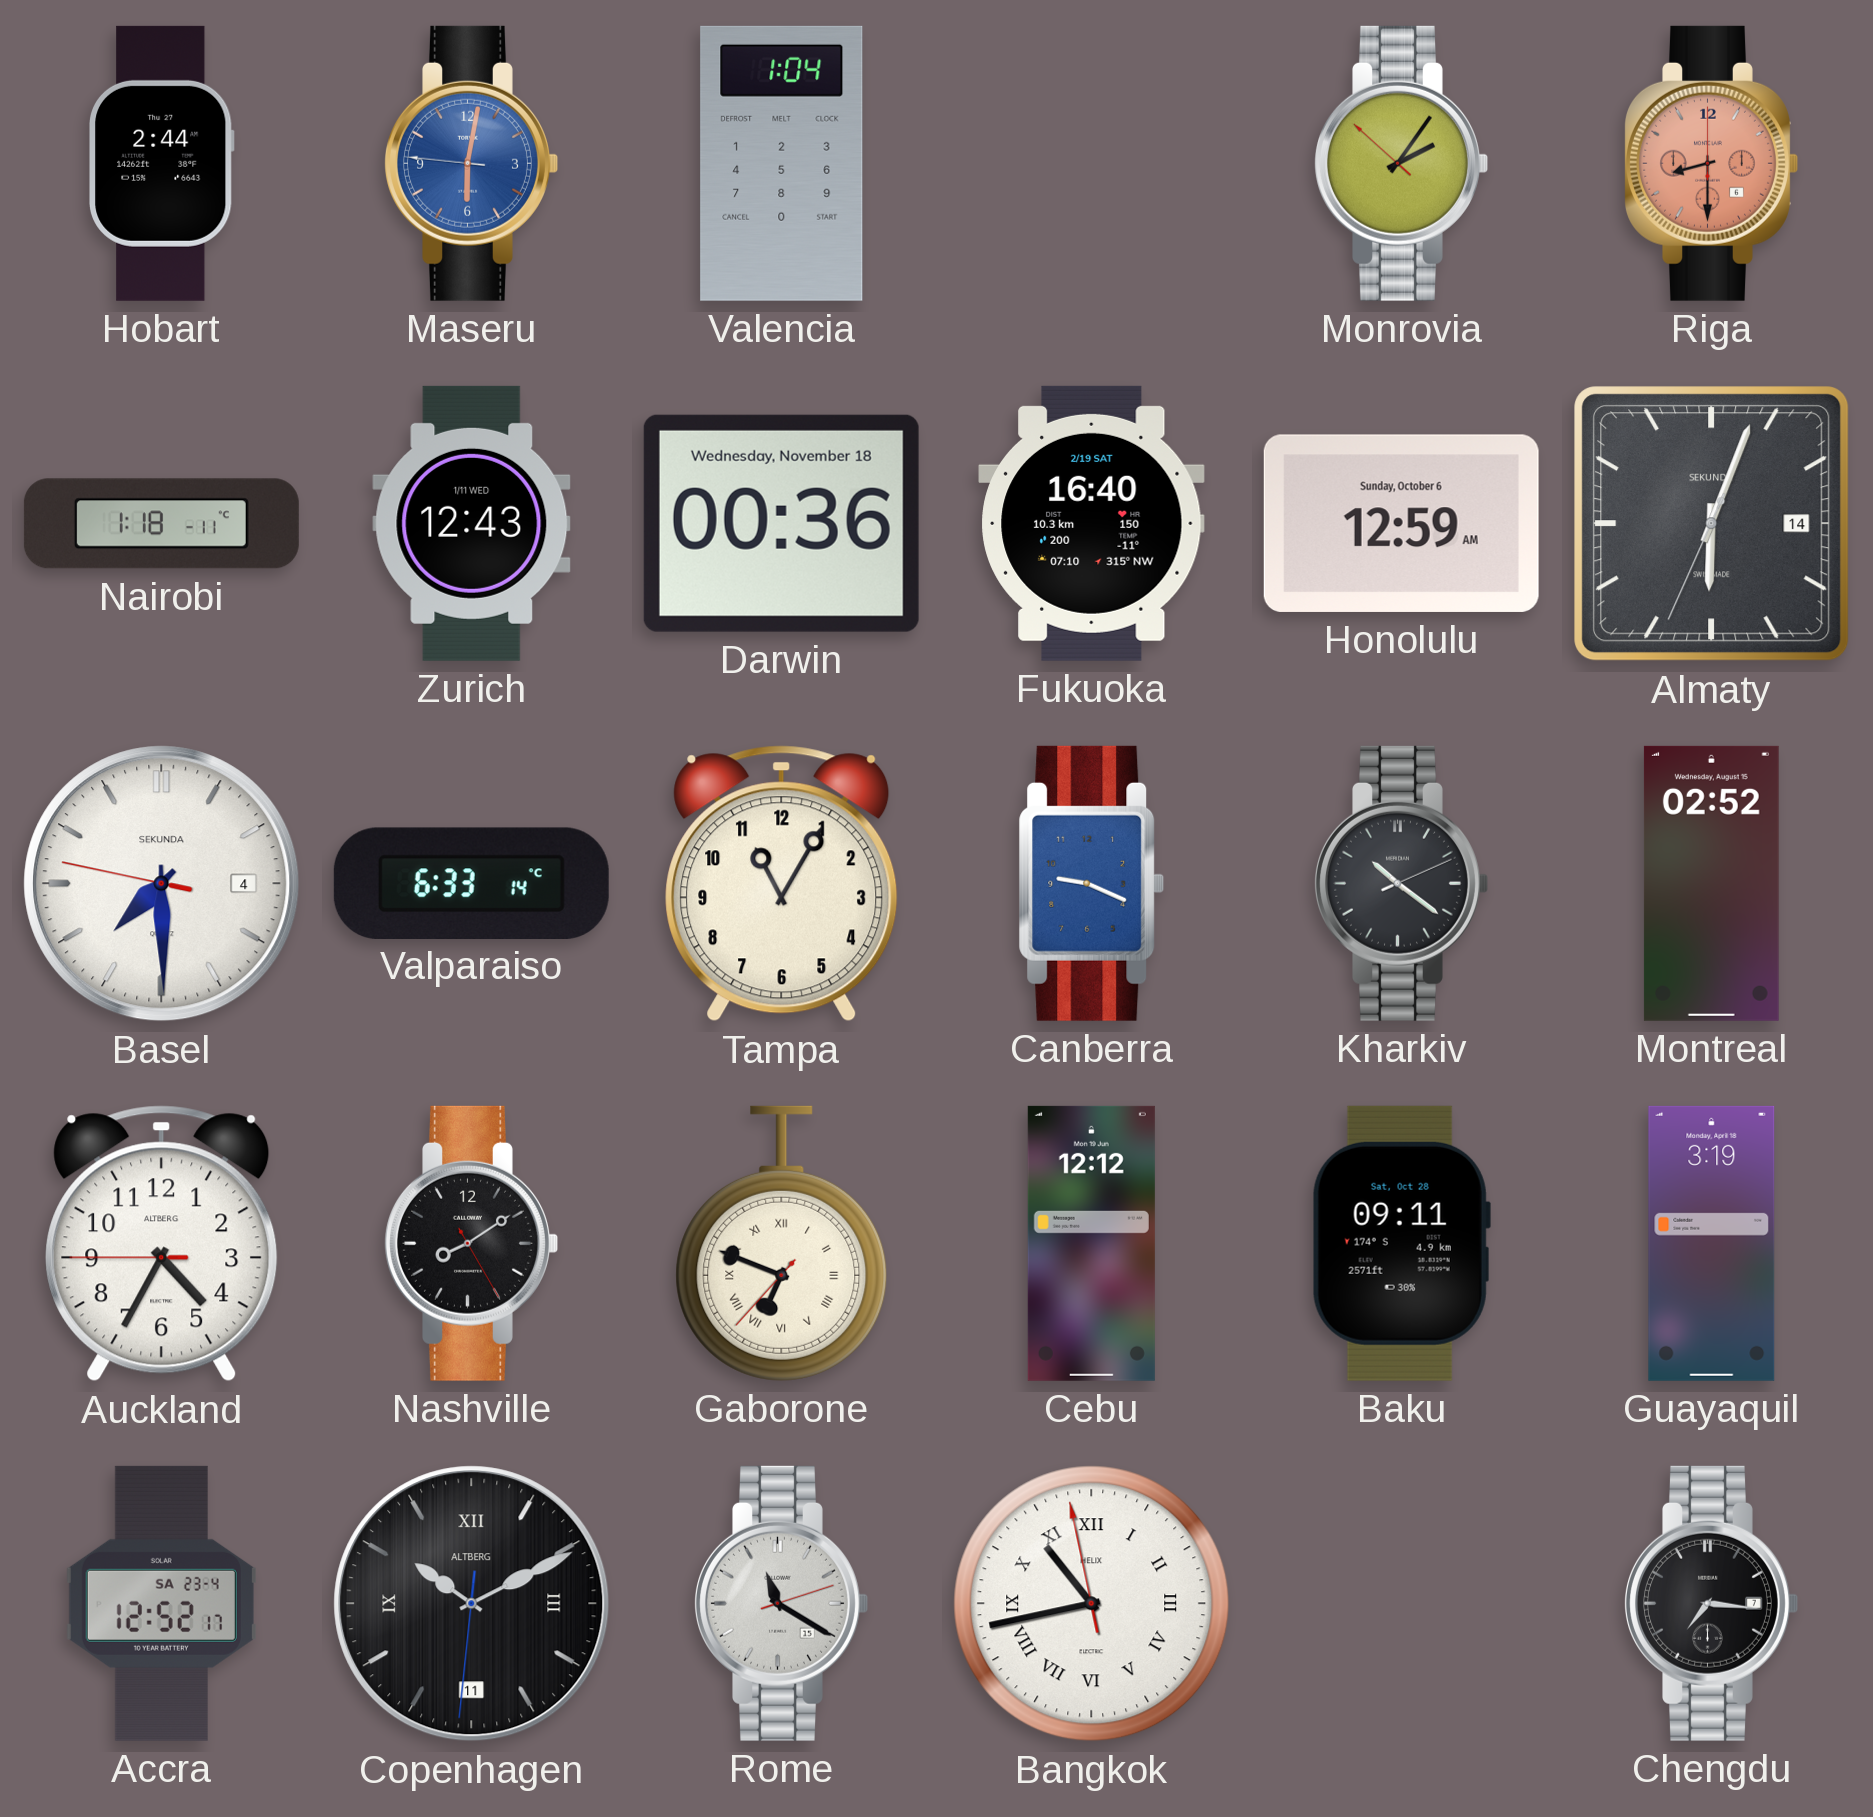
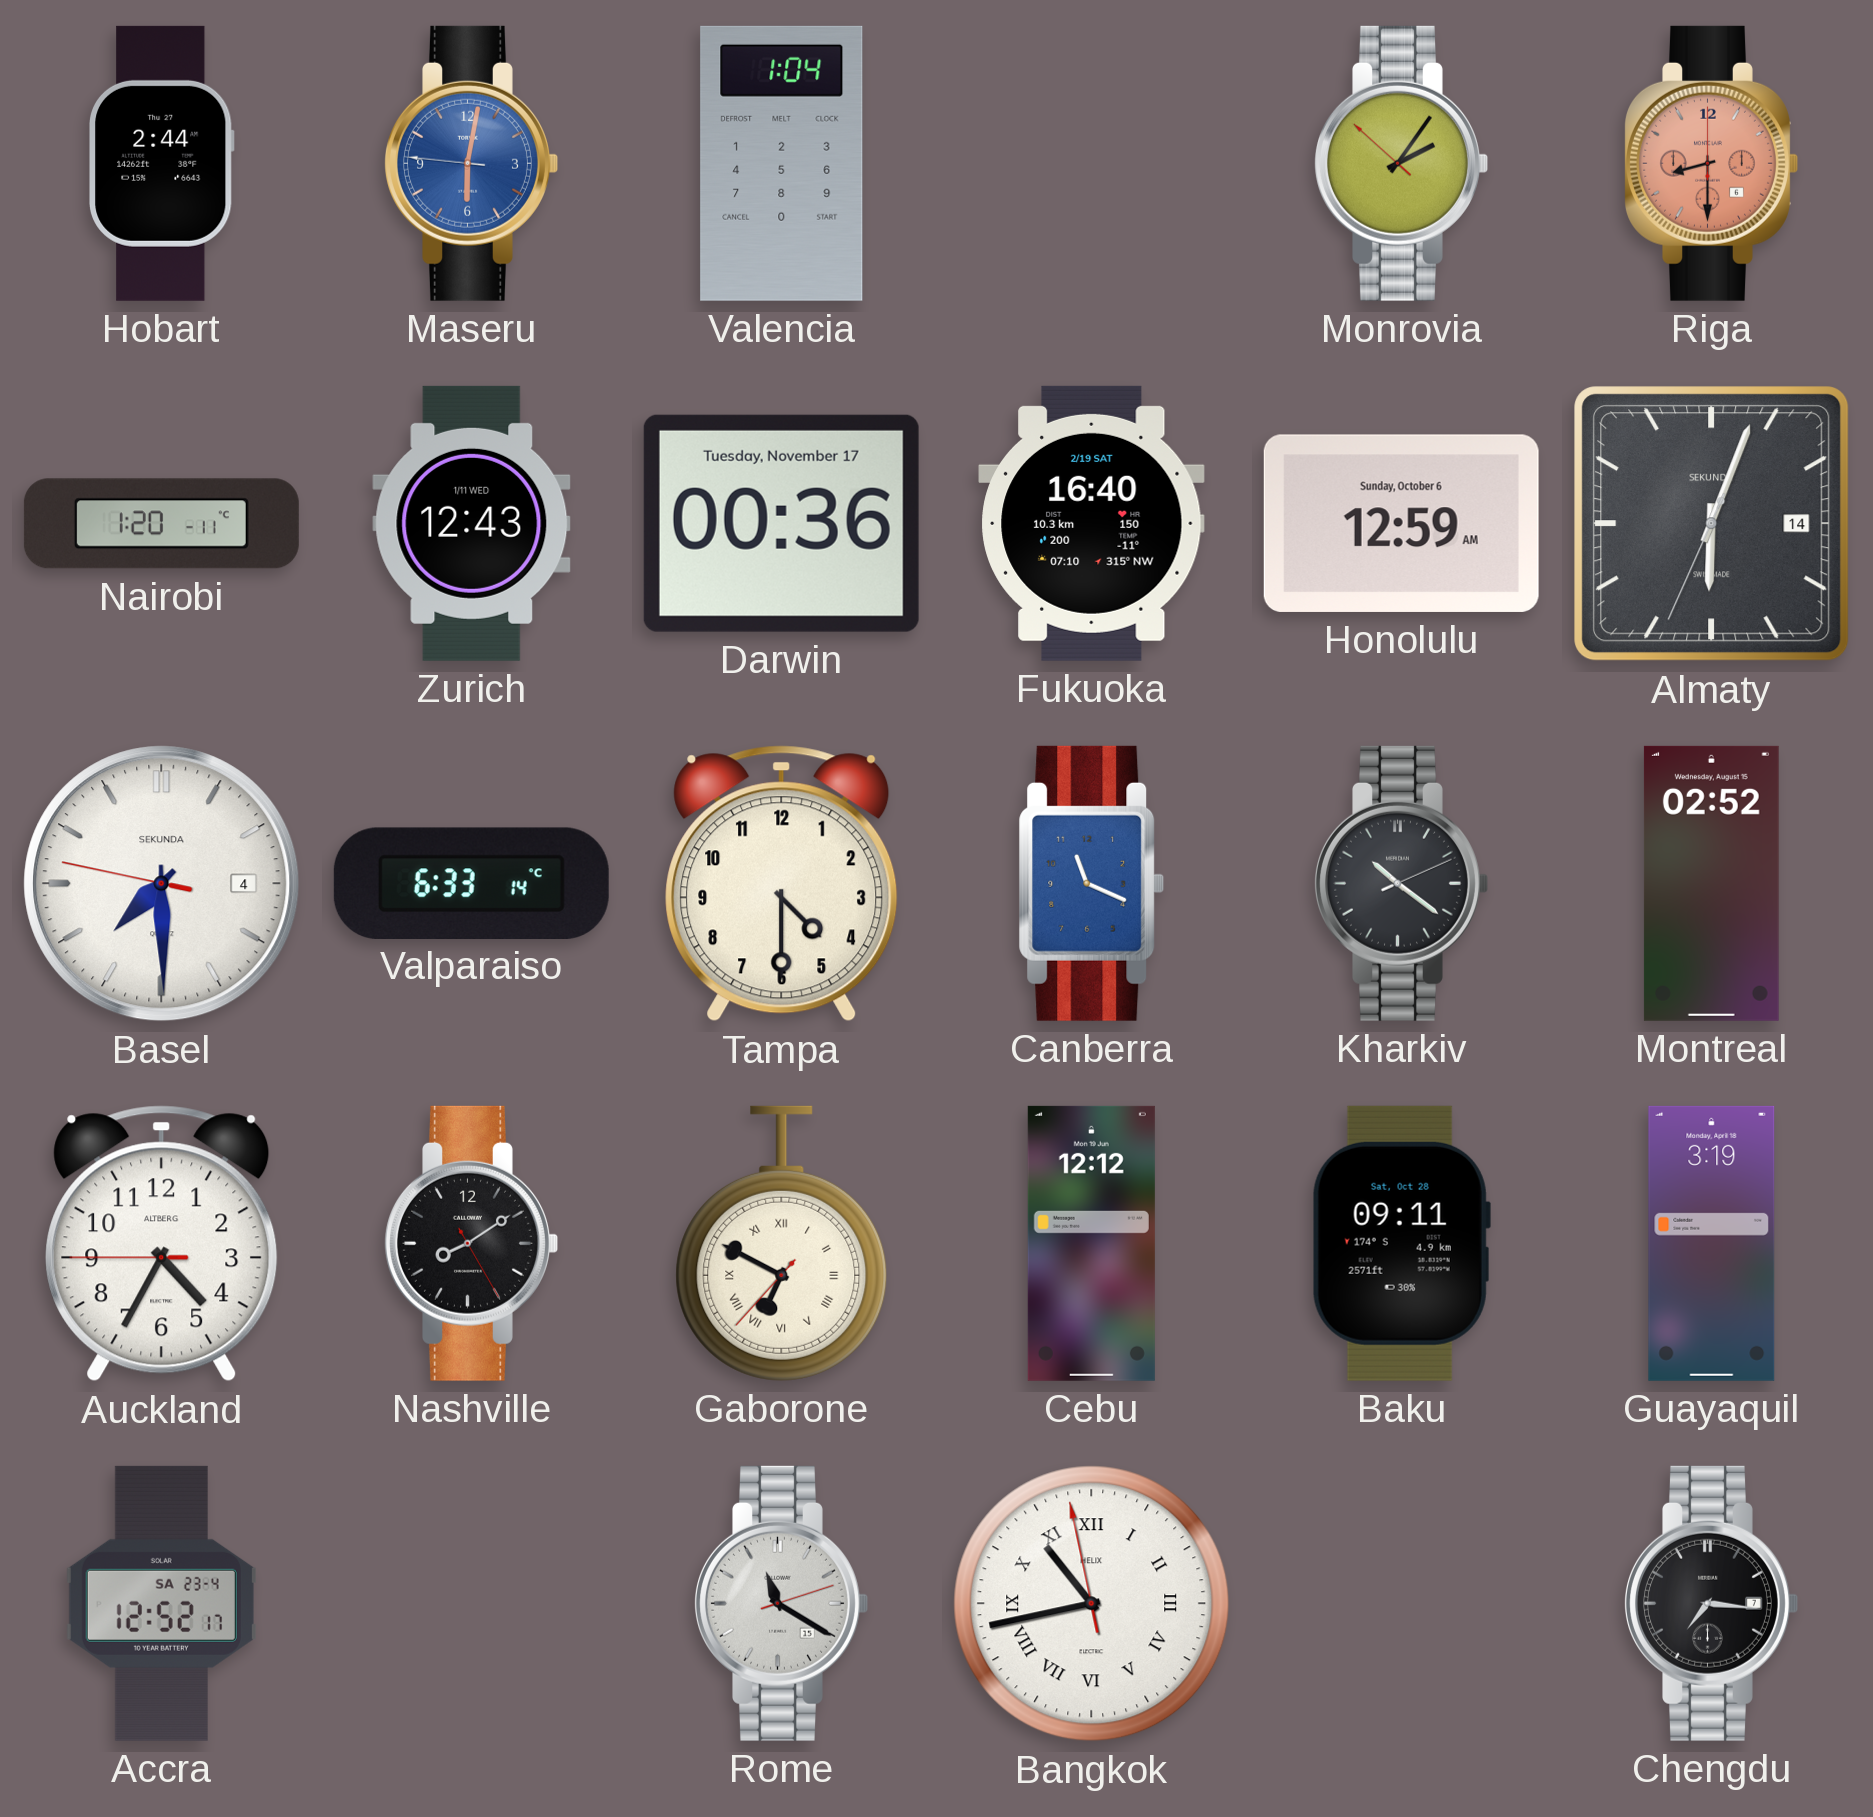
Nairobi: 1:18 -> 1:20 (161, 524)
Darwin date: Wednesday, November 18 -> Tuesday, November 17 (781, 523)
Tampa: 11:05 -> 4:30 (782, 884)
Canberra: 9:19 -> 11:19 (1092, 883)
Gaborone: 6:48 -> 6:49 (782, 1243)
Copenhagen: 10:10 -> none (472, 1604)
